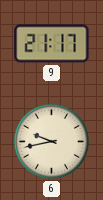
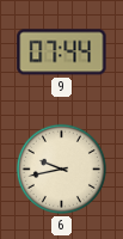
9: 21:17 -> 07:44 (62, 53)
